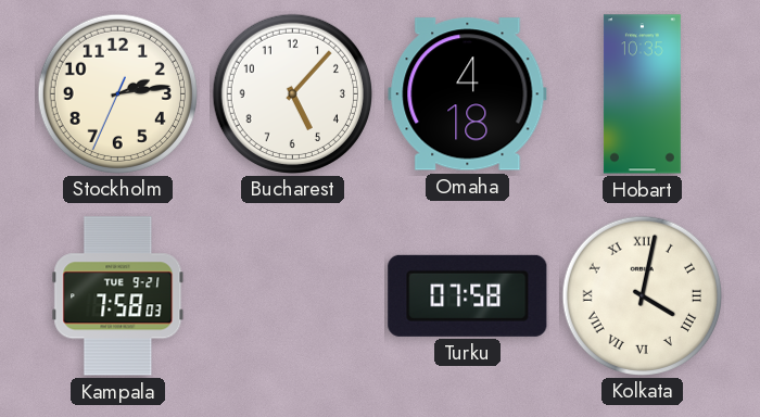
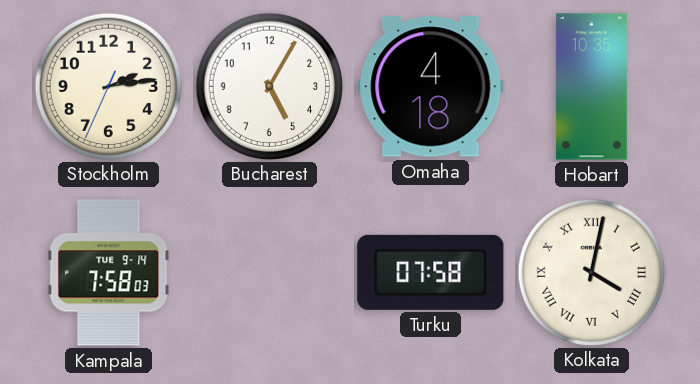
Bucharest: 5:07 -> 5:05 (269, 86)
Kampala date: TUE 9-21 -> TUE 9-14 (109, 273)
